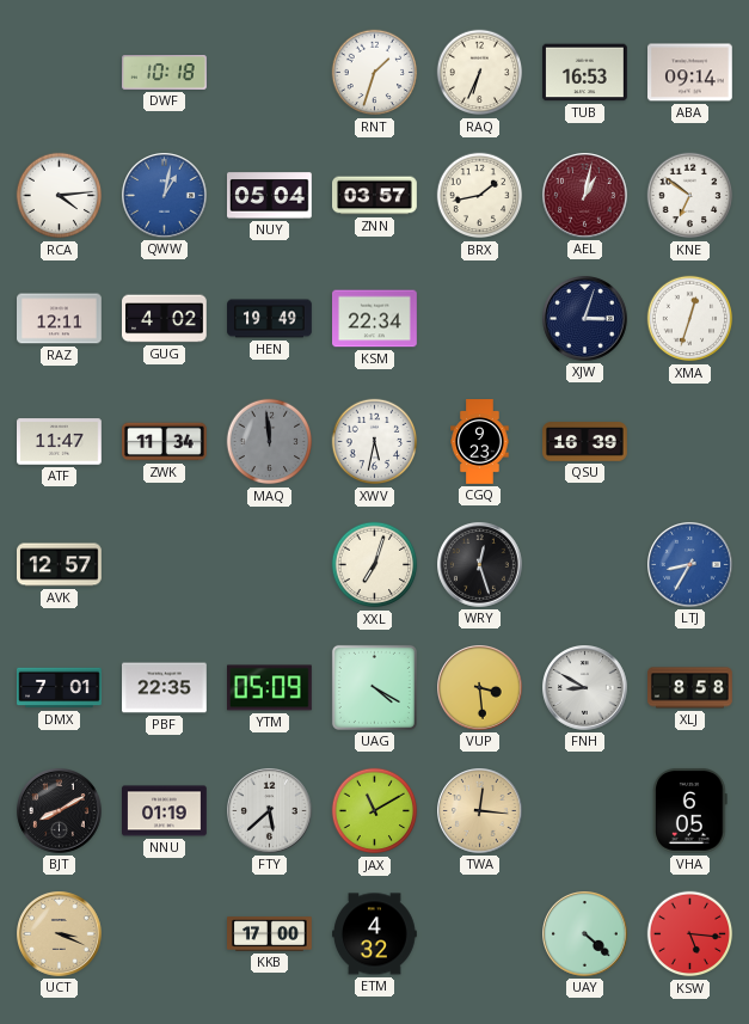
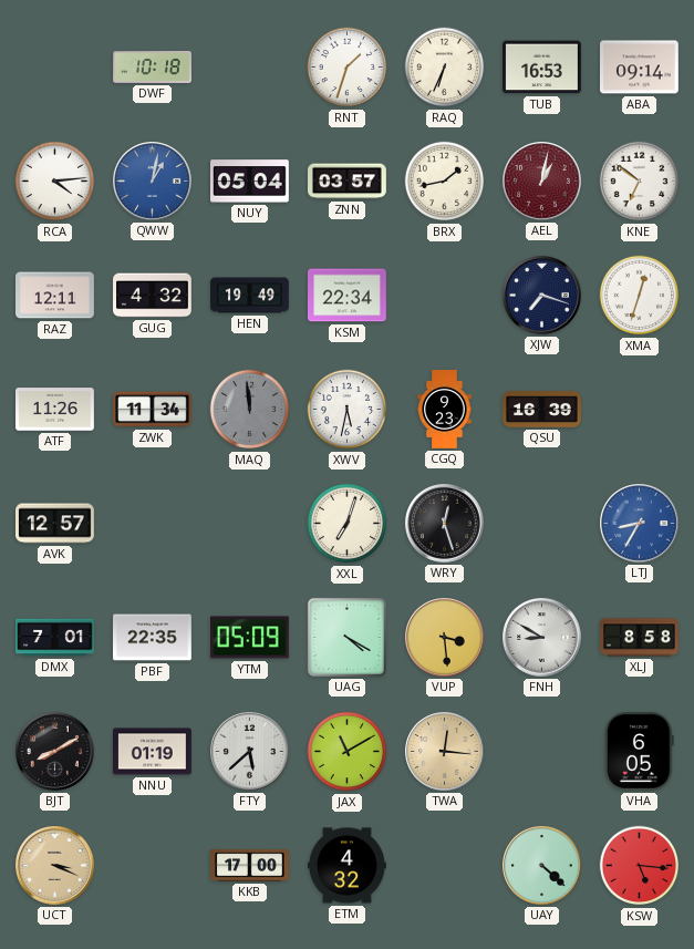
GUG: 4:02 -> 4:32 (153, 296)
XJW: 3:03 -> 7:18 (542, 296)
ATF: 11:47 -> 11:26 (55, 410)
